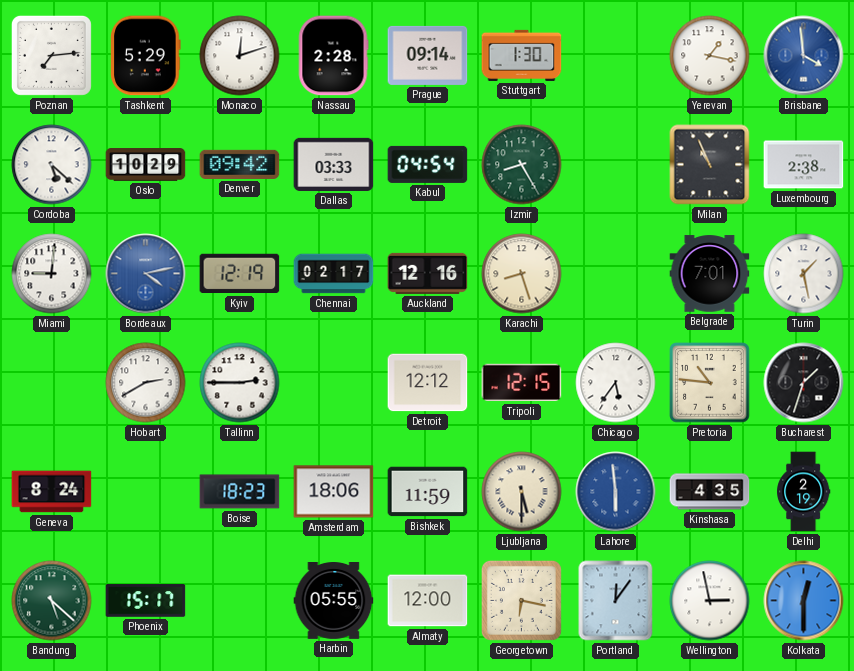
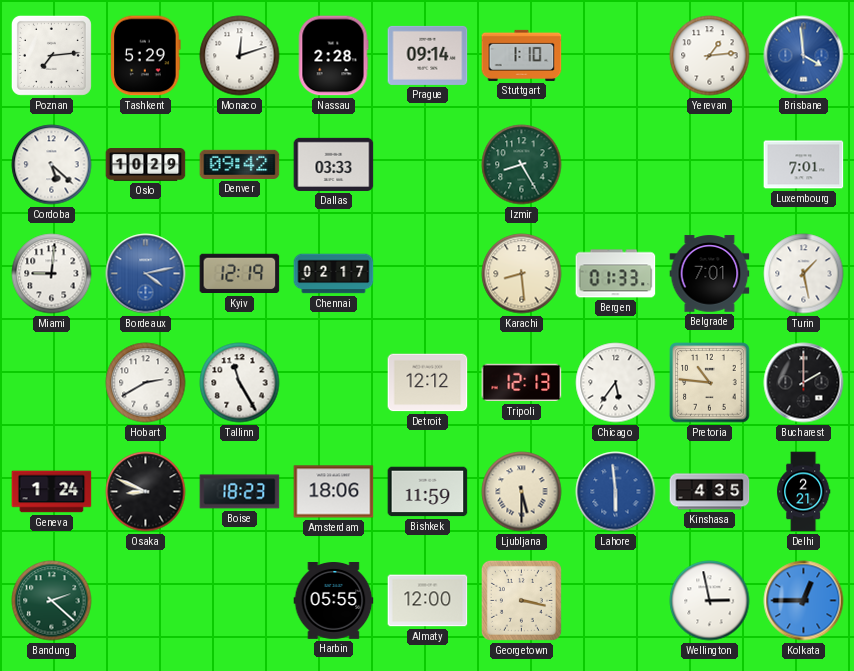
Stuttgart: 1:30 -> 1:10 (522, 55)
Yerevan: 1:17 -> 1:14 (710, 56)
Kabul: 04:54 -> none (428, 164)
Milan: 10:56 -> none (710, 165)
Luxembourg: 2:38 -> 7:01 (804, 165)
Auckland: 12:16 -> none (428, 273)
Karachi: 8:27 -> 8:29 (522, 274)
Bergen: none -> 01:33 (616, 274)
Tallinn: 2:45 -> 11:25 (240, 383)
Tripoli: 12:15 -> 12:13 (522, 383)
Bucharest: 1:33 -> 2:00 (804, 383)
Geneva: 8:24 -> 1:24 (52, 492)
Osaka: none -> 8:49 (146, 492)
Delhi: 2:19 -> 2:21 (804, 492)
Bandung: 5:22 -> 2:22 (52, 601)
Phoenix: 15:17 -> none (146, 601)
Georgetown: 6:17 -> 3:17 (521, 600)
Portland: 12:06 -> none (616, 601)
Kolkata: 12:30 -> 12:45 (804, 601)
